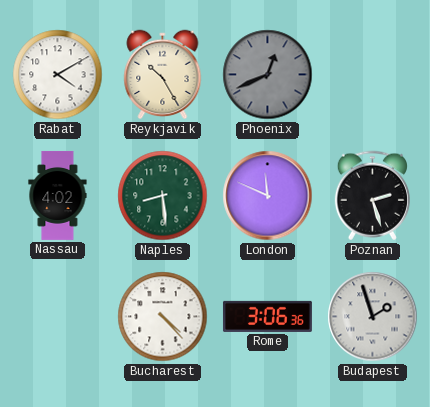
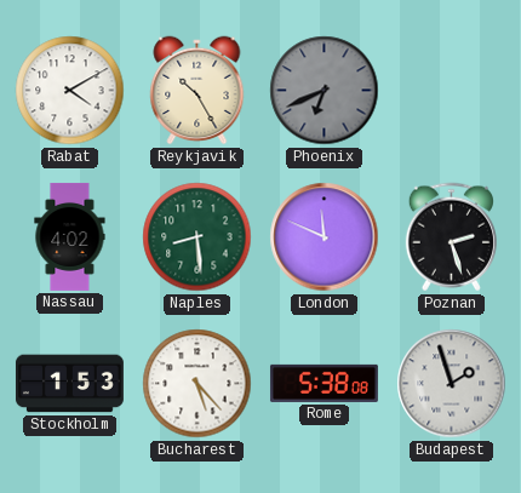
Phoenix: 12:41 -> 6:41 (325, 91)
Stockholm: none -> 1:53 (69, 384)
Bucharest: 4:23 -> 5:23 (197, 384)
Rome: 3:06 -> 5:38 (324, 383)
